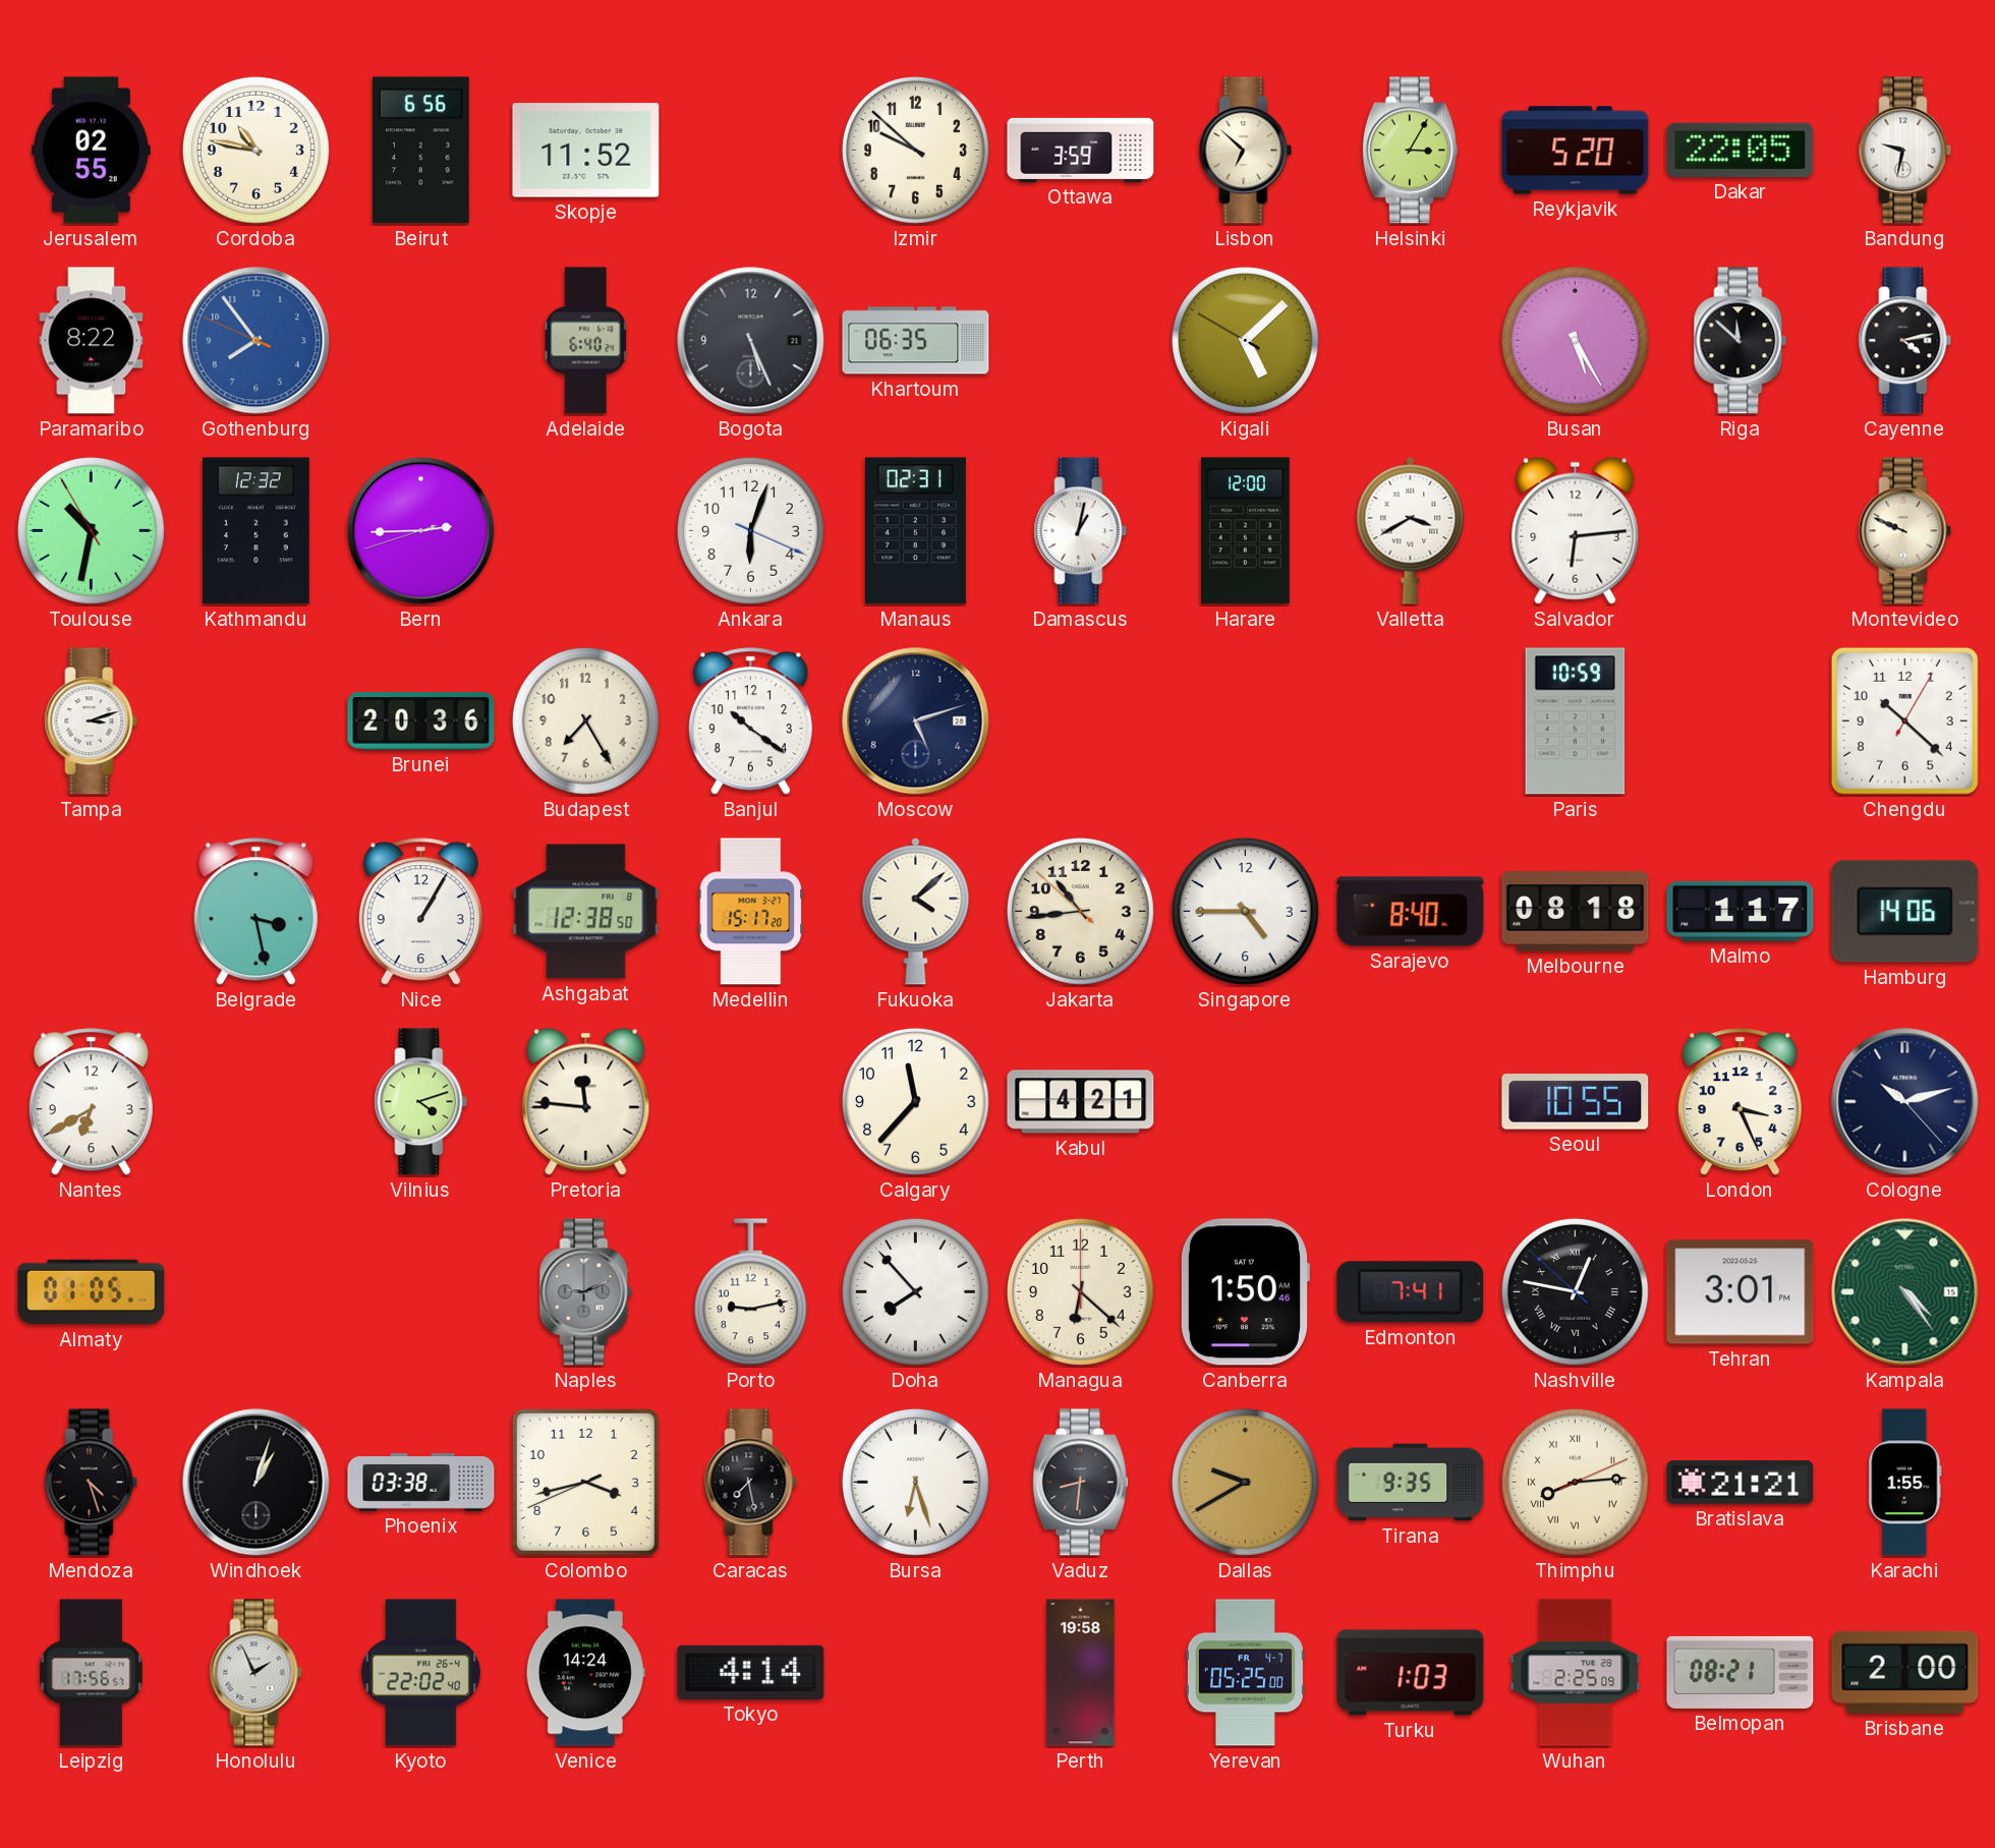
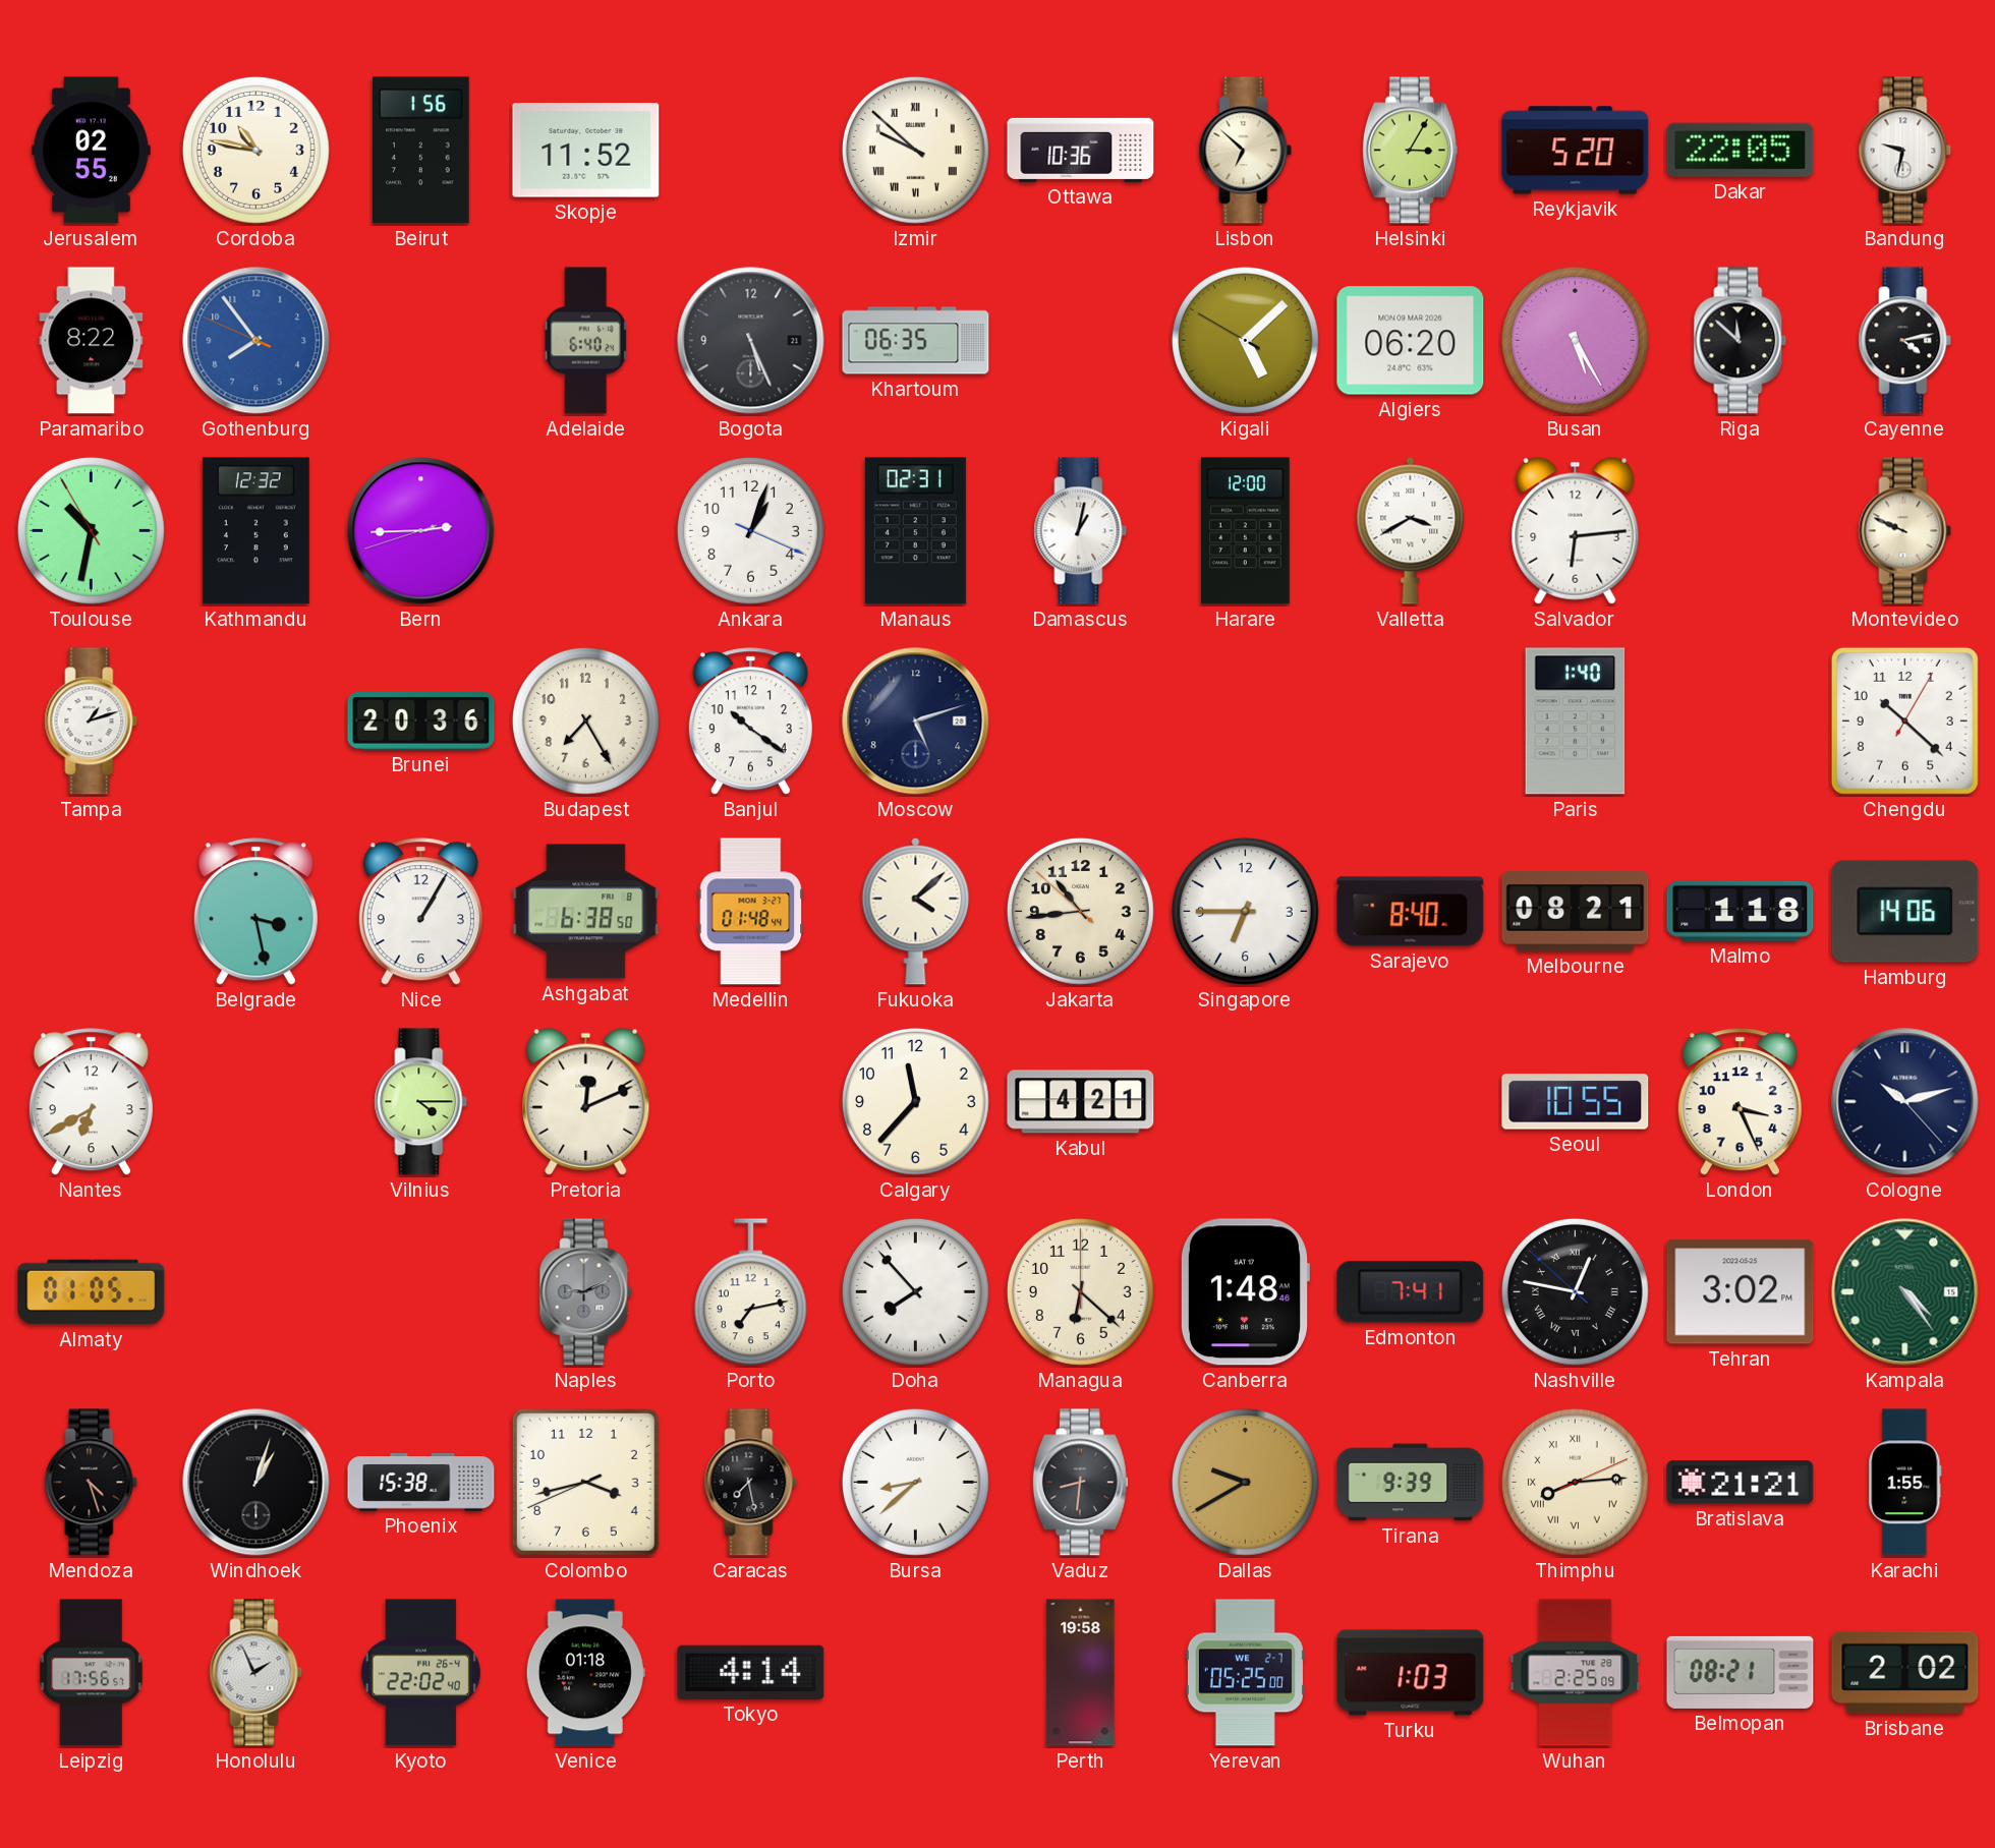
Beirut: 6:56 -> 1:56 (420, 151)
Izmir numerals: Arabic -> Roman (915, 150)
Ottawa: 3:59 -> 10:36 (1081, 150)
Algiers: none -> 06:20 (1411, 341)
Ankara: 6:03 -> 1:03 (750, 530)
Tampa: 3:12 -> 1:12 (92, 721)
Paris: 10:59 -> 1:40 (1576, 721)
Ashgabat: 12:38 -> 6:38 (586, 912)
Medellin: 15:17 -> 01:48 (751, 912)
Singapore: 4:45 -> 6:45 (1245, 911)
Melbourne: 08:18 -> 08:21 (1576, 912)
Malmo: 1:17 -> 1:18 (1741, 911)
Vilnius: 4:12 -> 4:15 (421, 1102)
Pretoria: 11:46 -> 12:11 (586, 1101)
Porto: 9:13 -> 7:13 (750, 1292)
Canberra: 1:50 -> 1:48 (1245, 1292)
Tehran: 3:01 -> 3:02 (1741, 1292)
Phoenix: 03:38 -> 15:38 (421, 1483)
Bursa: 6:27 -> 8:38 (915, 1482)
Tirana: 9:35 -> 9:39 (1411, 1483)
Venice: 14:24 -> 01:18 (585, 1673)
Yerevan date: FR 4-7 -> WE 2-7 (1245, 1673)
Brisbane: 2:00 -> 2:02 (1905, 1672)
